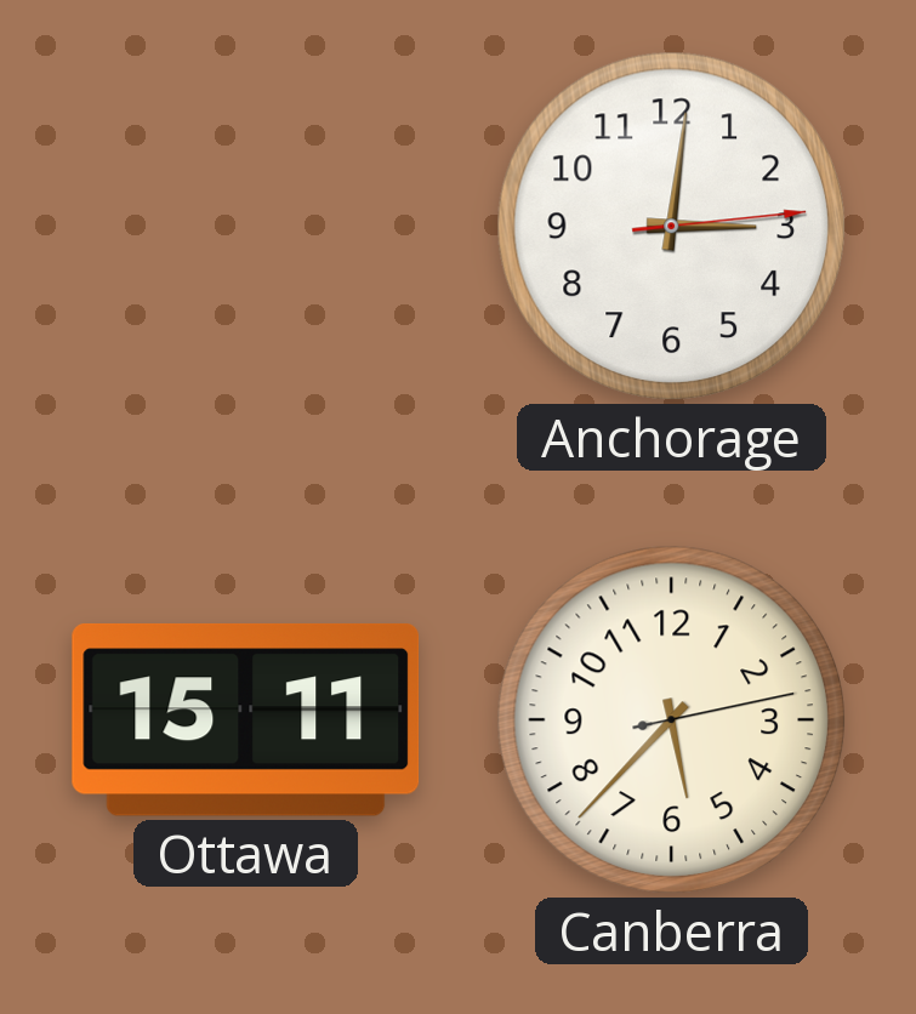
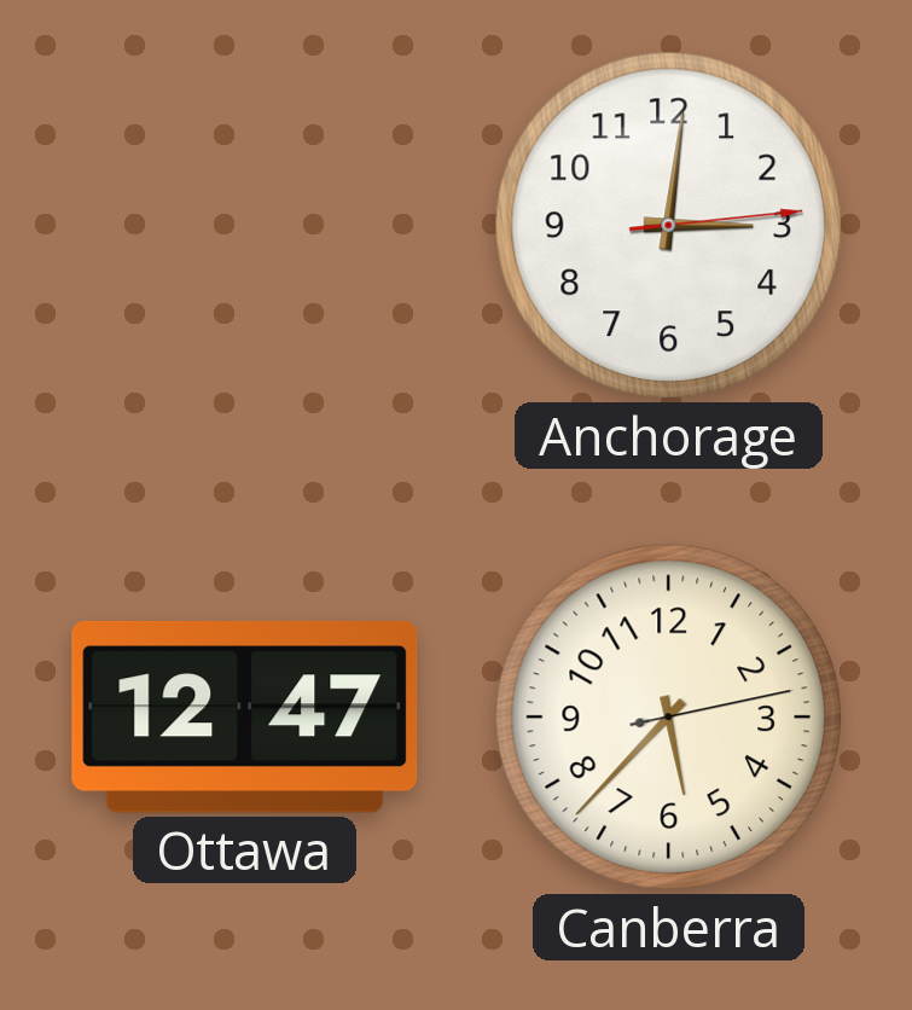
Ottawa: 15:11 -> 12:47 (245, 716)
